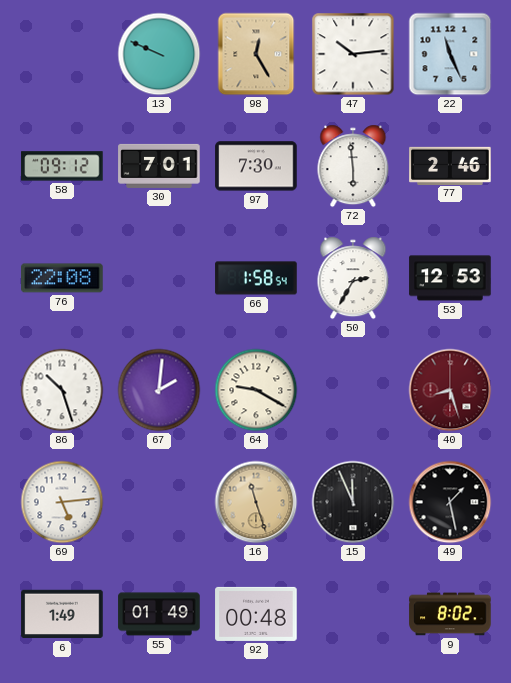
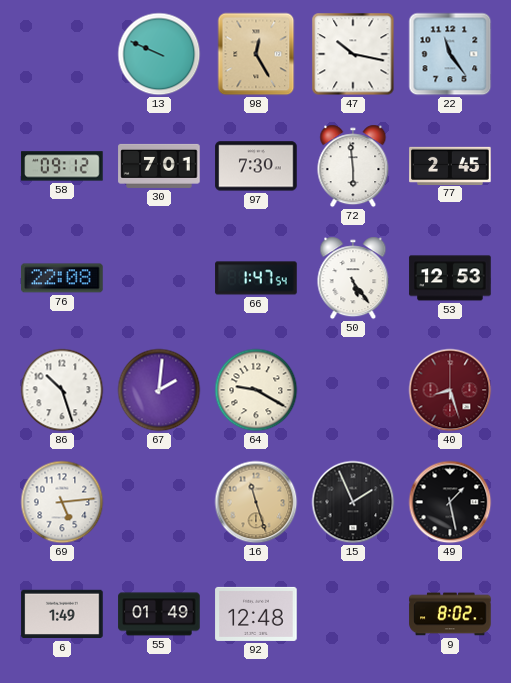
47: 10:14 -> 10:17 (353, 54)
22: 11:26 -> 11:24 (450, 54)
77: 2:46 -> 2:45 (450, 165)
66: 1:58 -> 1:47 (256, 278)
50: 2:35 -> 5:24 (353, 278)
15: 11:56 -> 1:56 (353, 502)
92: 00:48 -> 12:48 (256, 614)
